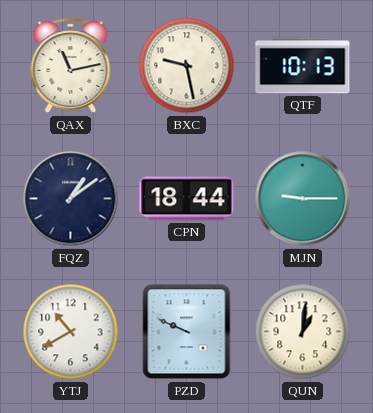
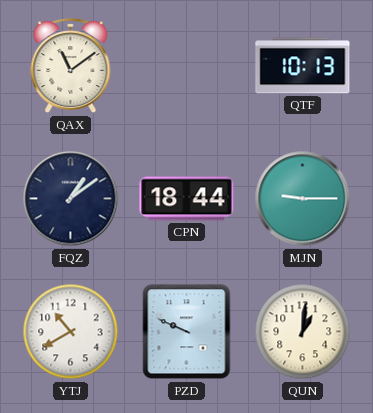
QAX: 11:13 -> 11:09 (71, 66)
BXC: 9:28 -> none (187, 66)
